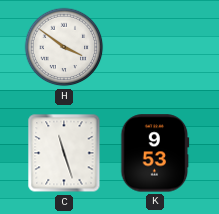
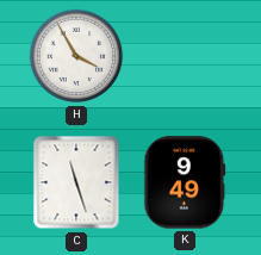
H: 3:51 -> 3:55 (76, 56)
K: 9:53 -> 9:49 (185, 182)
